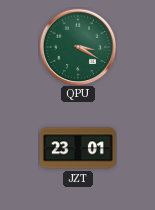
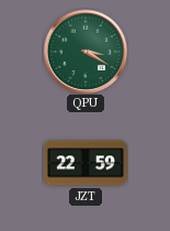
JZT: 23:01 -> 22:59 (86, 163)
